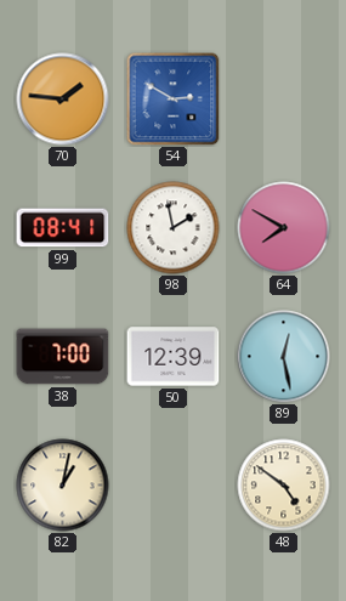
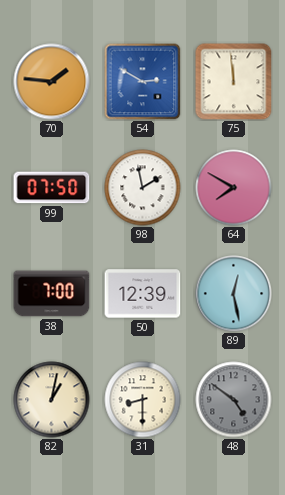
75: none -> 11:59 (234, 82)
99: 08:41 -> 07:50 (52, 188)
31: none -> 8:30 (143, 400)
48 dial: cream -> grey (234, 400)
